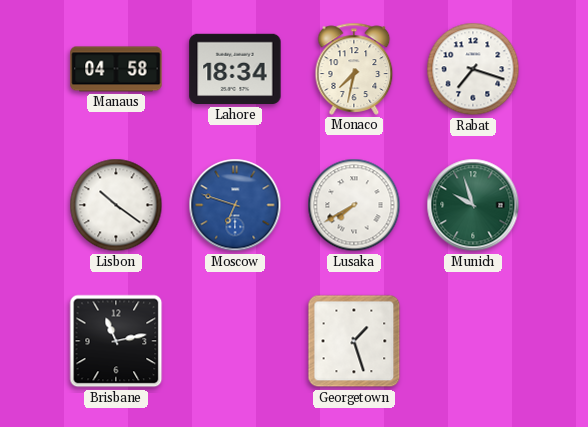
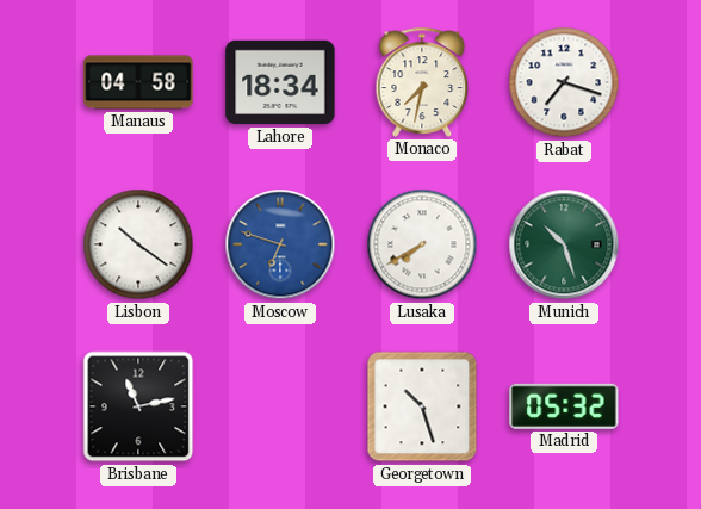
Munich: 9:57 -> 10:27 (564, 244)
Georgetown: 1:27 -> 10:27 (422, 406)
Madrid: none -> 05:32 (564, 406)
